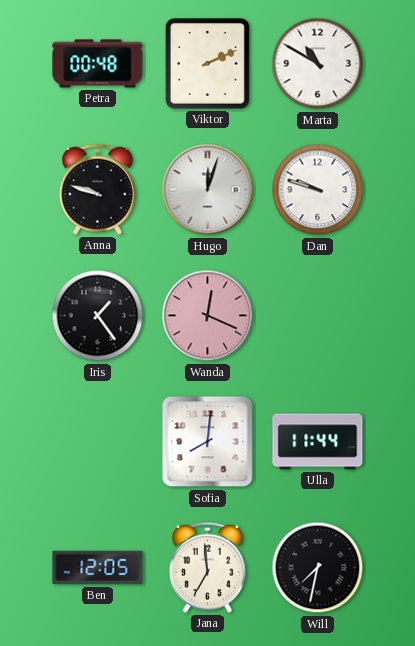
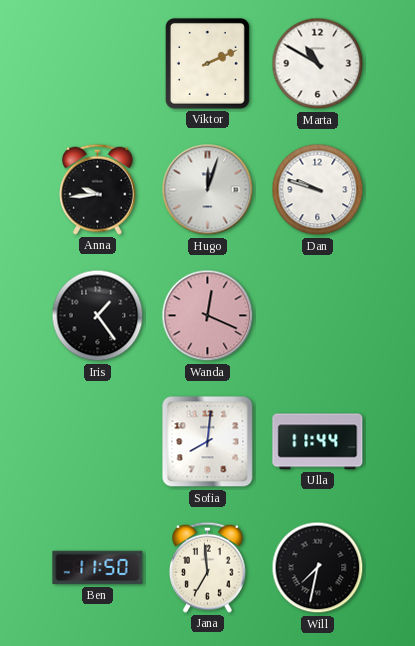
Petra: 00:48 -> none (98, 64)
Anna: 9:48 -> 9:44 (98, 189)
Ben: 12:05 -> 11:50 (98, 568)
